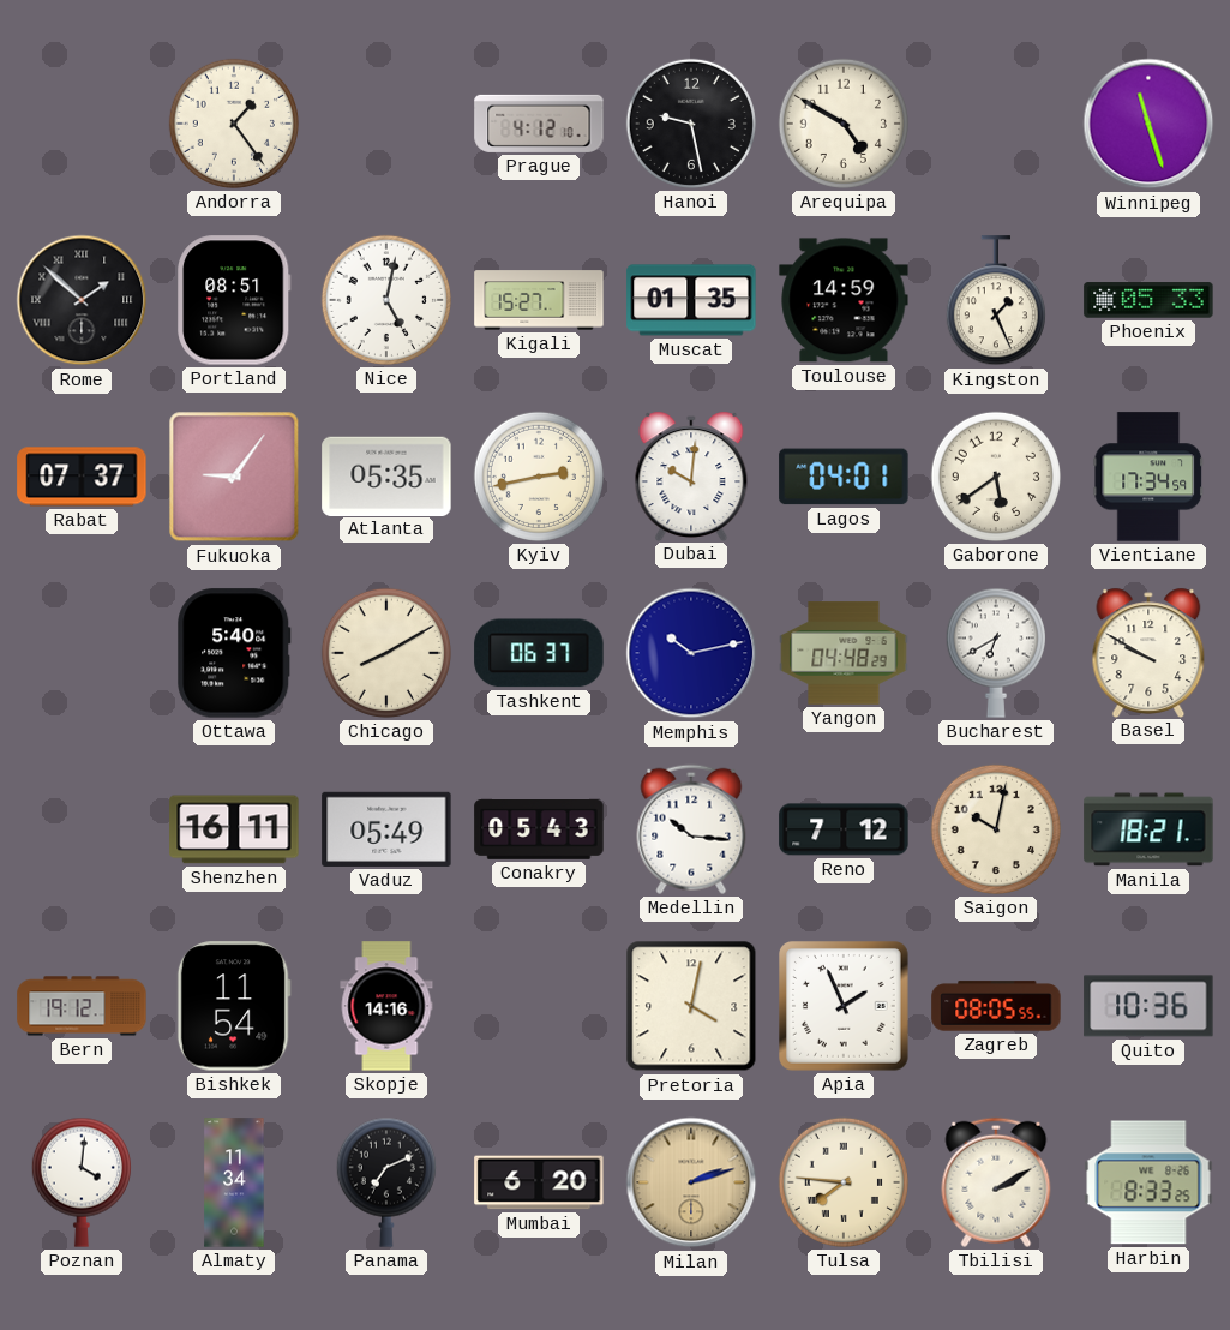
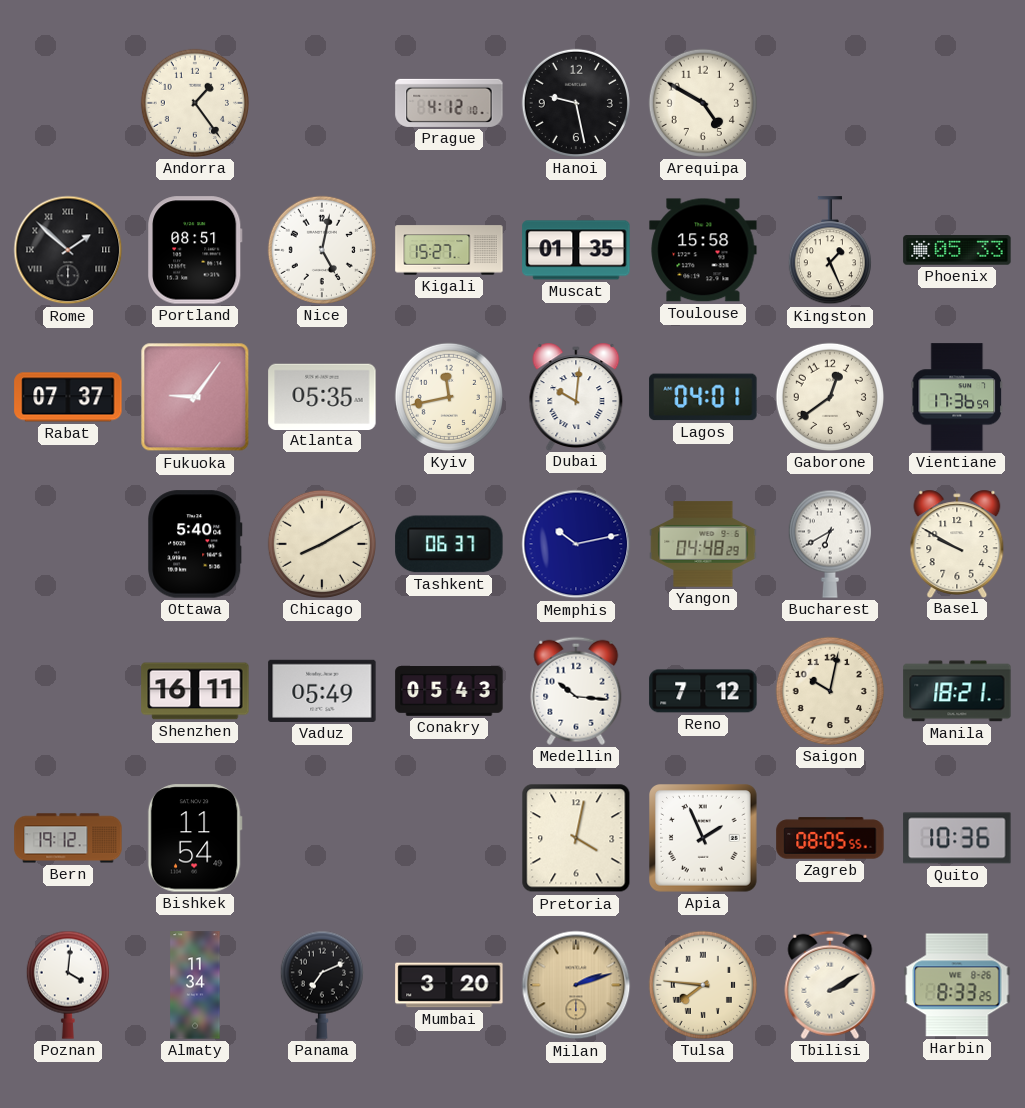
Winnipeg: 11:27 -> none (1148, 124)
Toulouse: 14:59 -> 15:58 (703, 250)
Kyiv: 2:43 -> 11:43 (449, 397)
Gaborone: 5:39 -> 12:39 (830, 397)
Vientiane: 17:34 -> 17:36 (957, 397)
Skopje: 14:16 -> none (386, 1006)
Mumbai: 6:20 -> 3:20 (449, 985)
